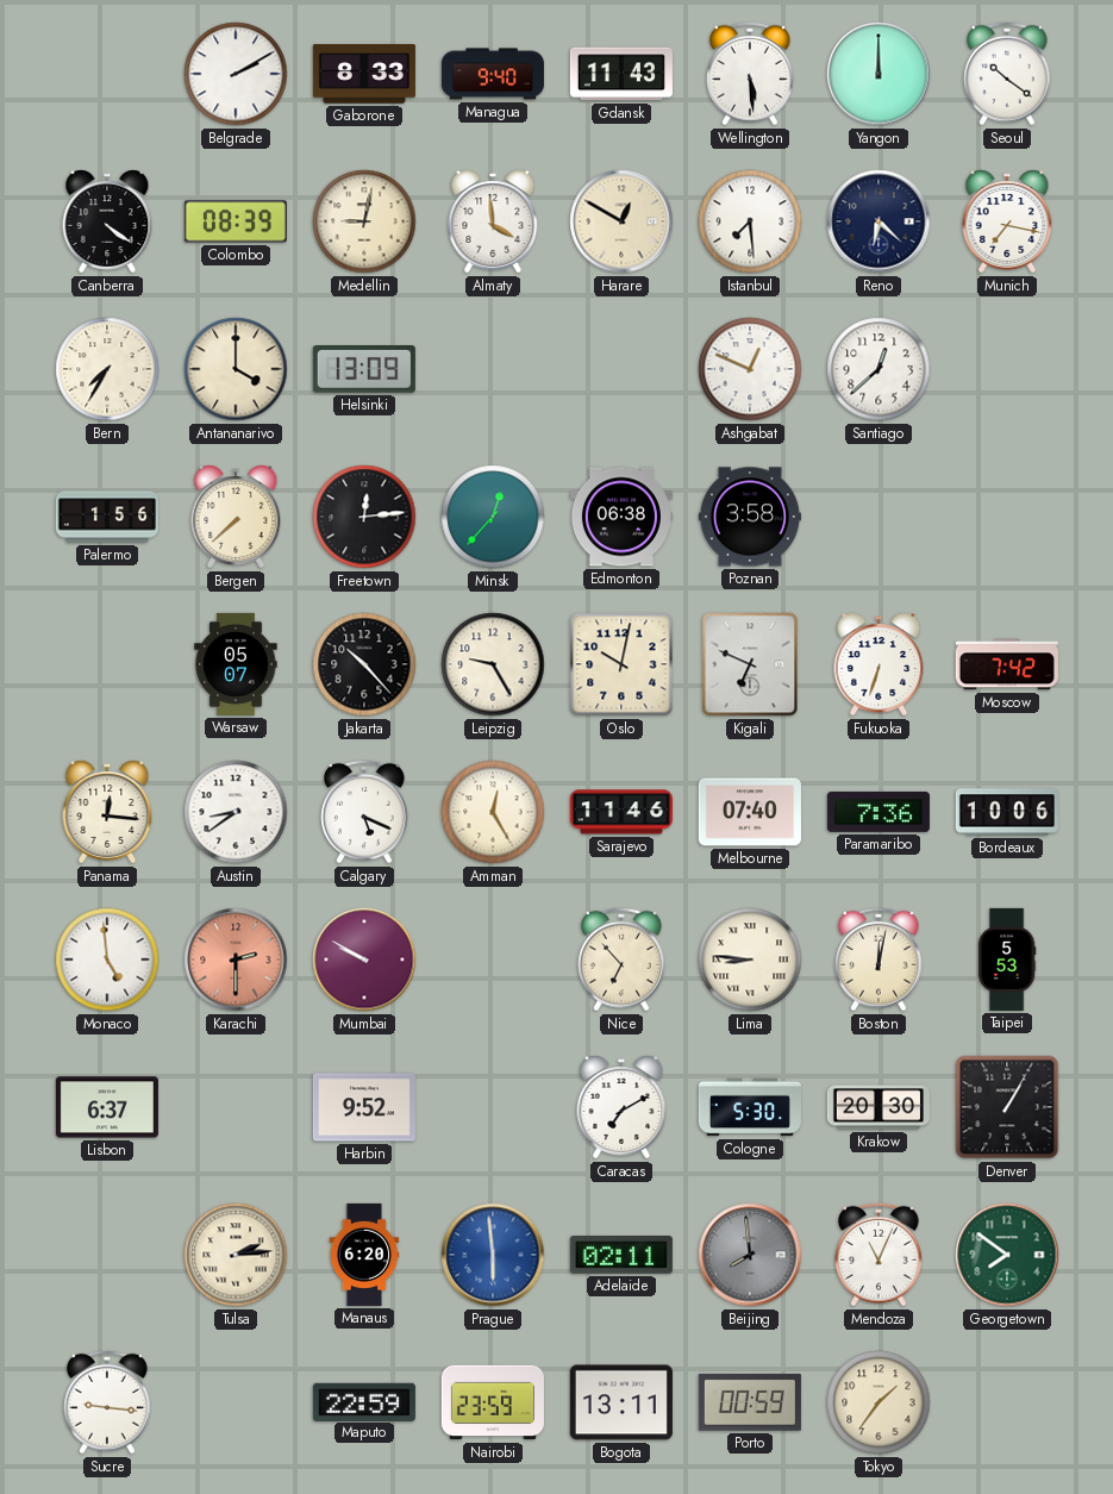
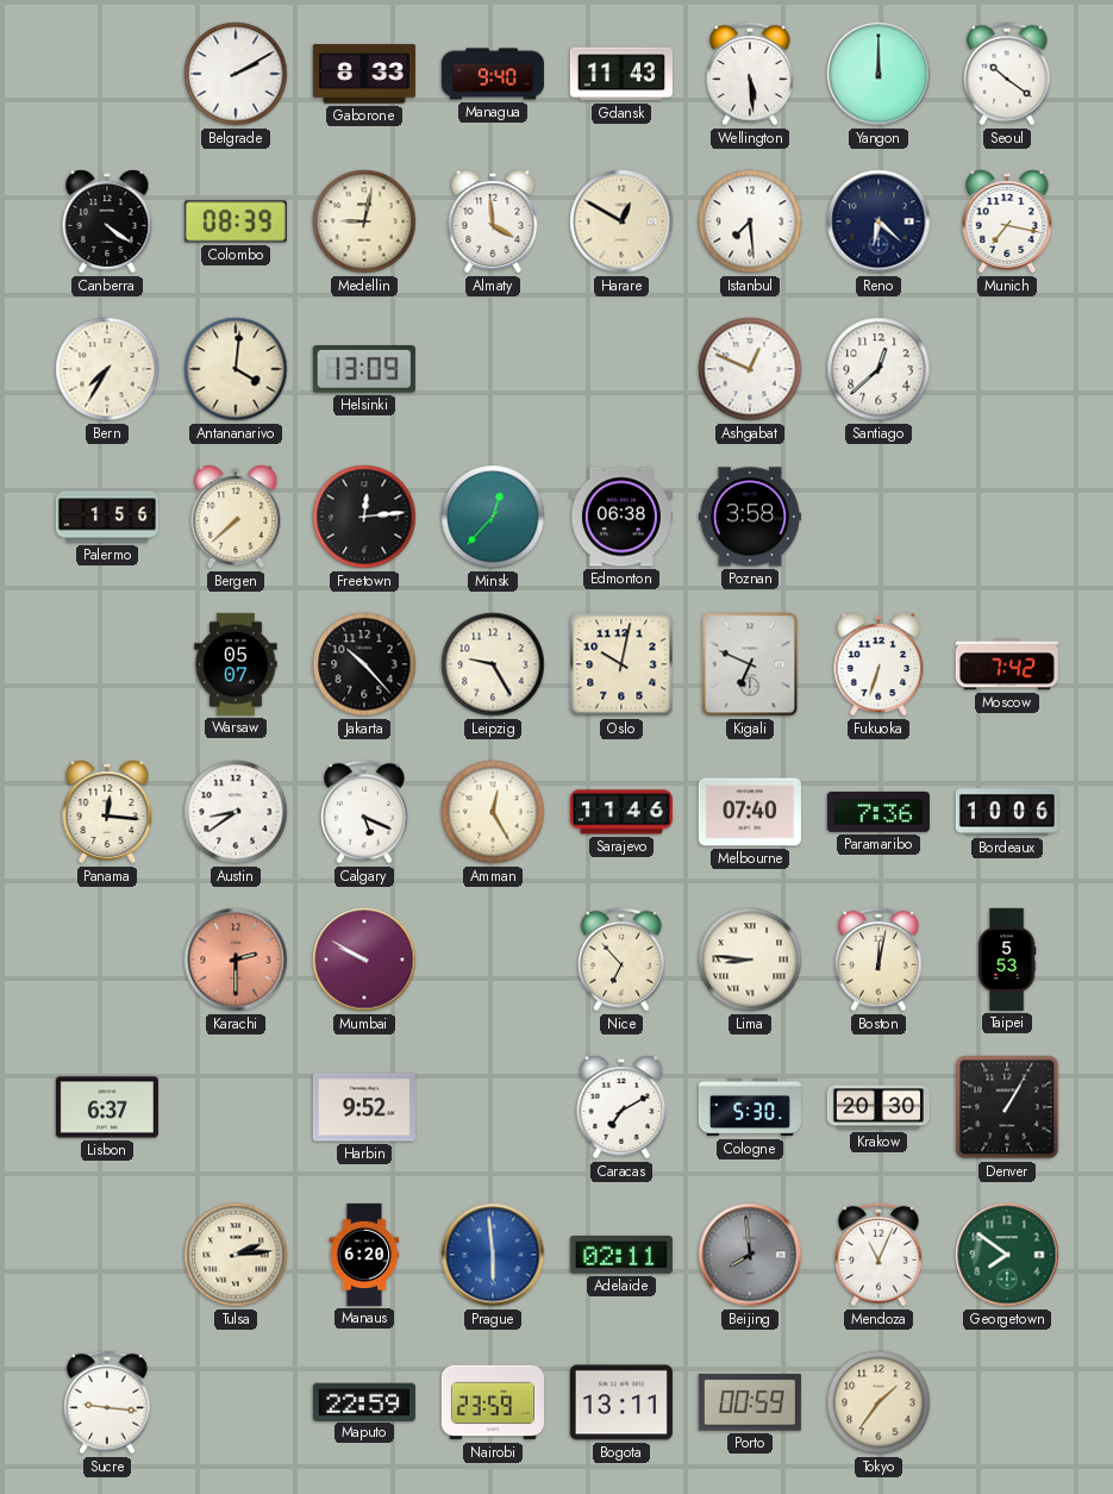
Antananarivo: 4:00 -> 4:01 (236, 369)
Monaco: 4:59 -> none (107, 959)
